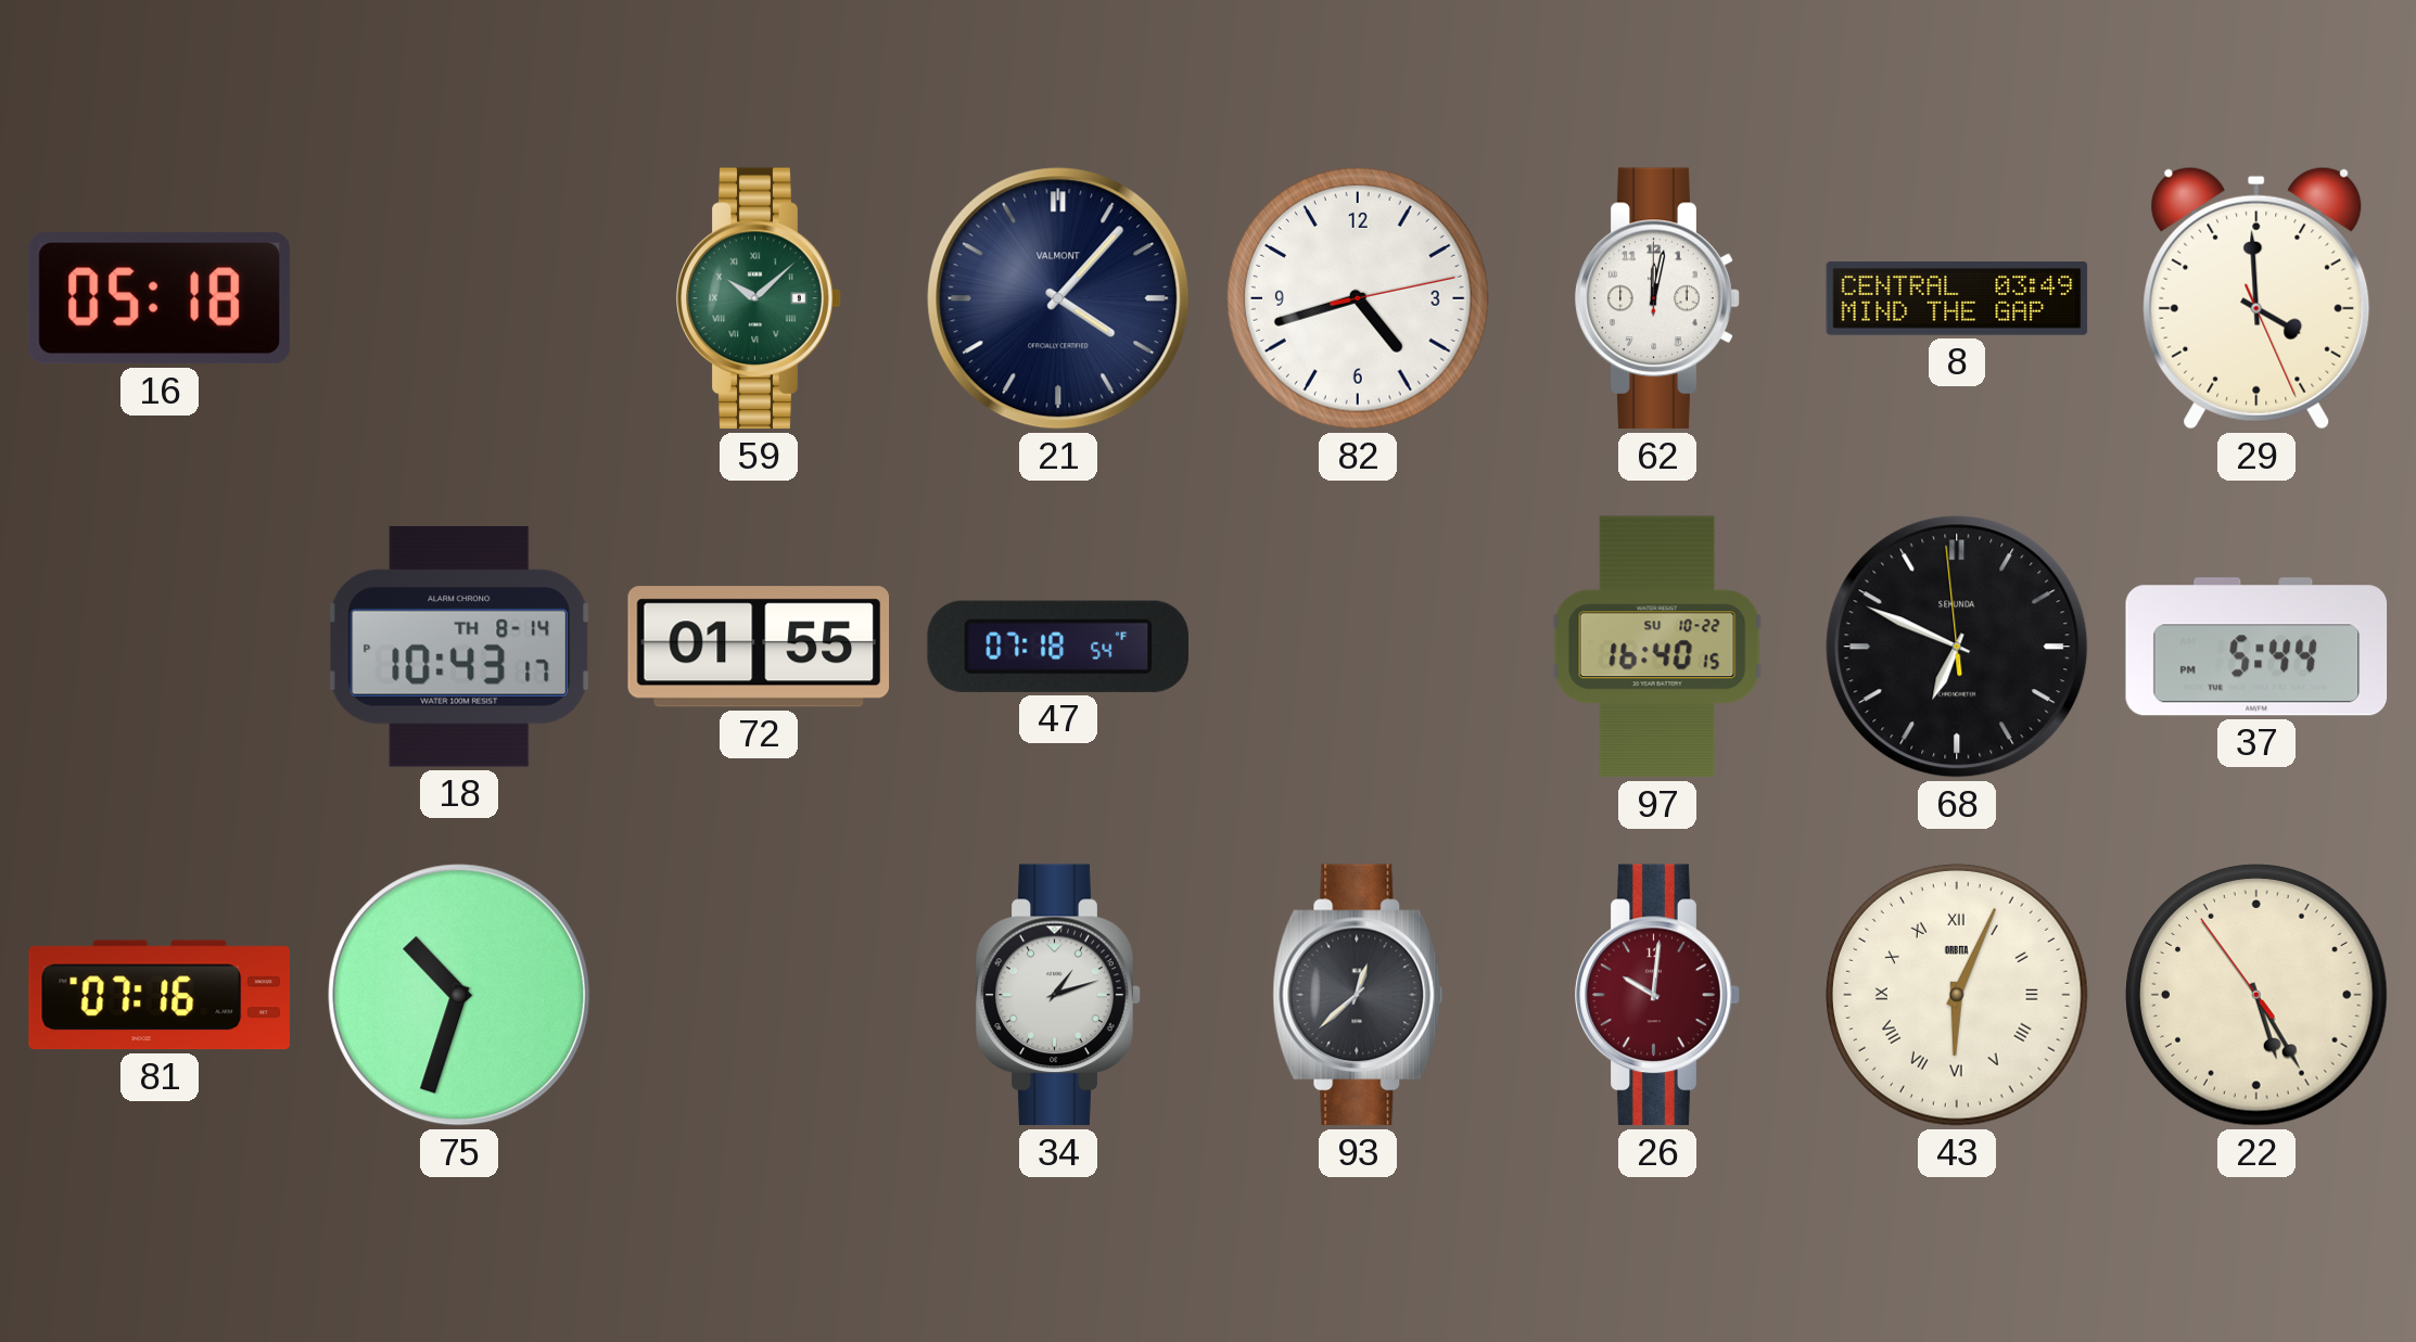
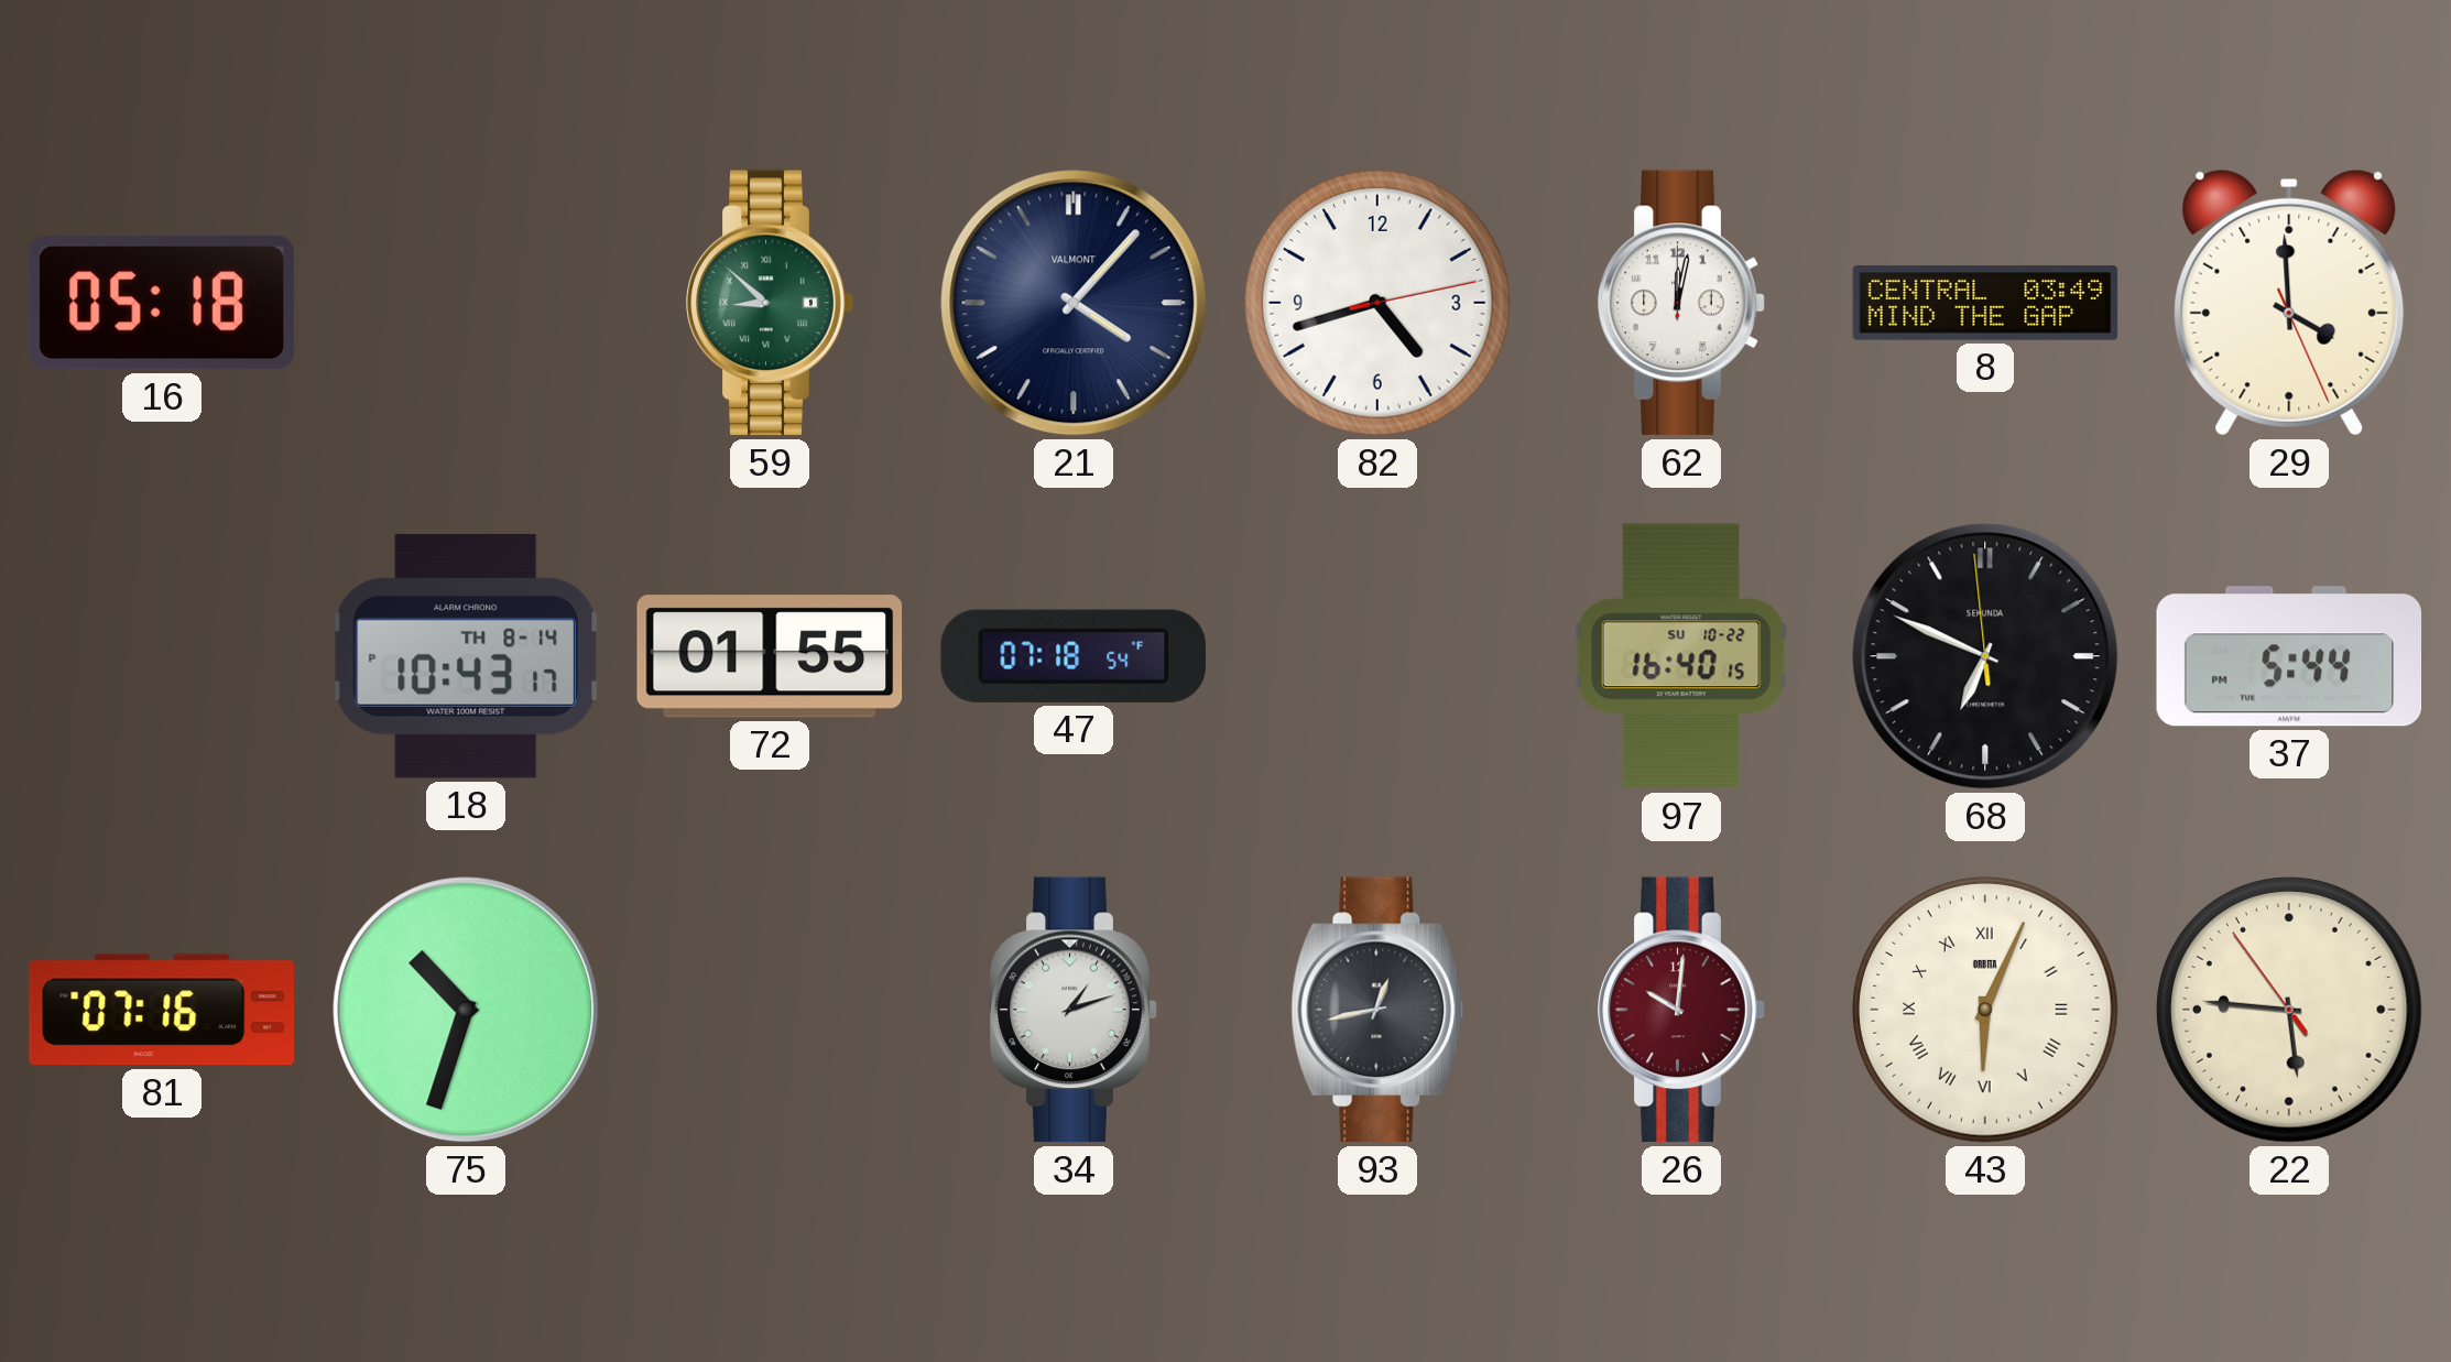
59: 10:08 -> 8:52 (770, 303)
93: 12:38 -> 12:43 (1377, 1010)
22: 5:24 -> 5:45 (2290, 1011)
